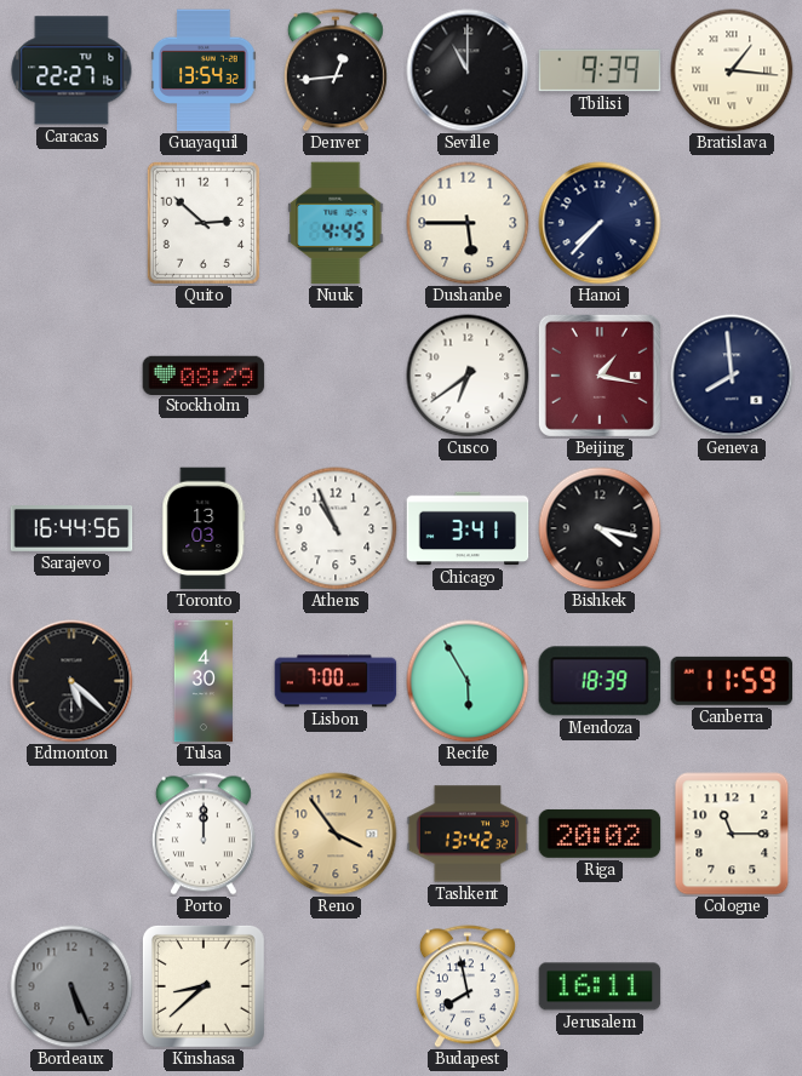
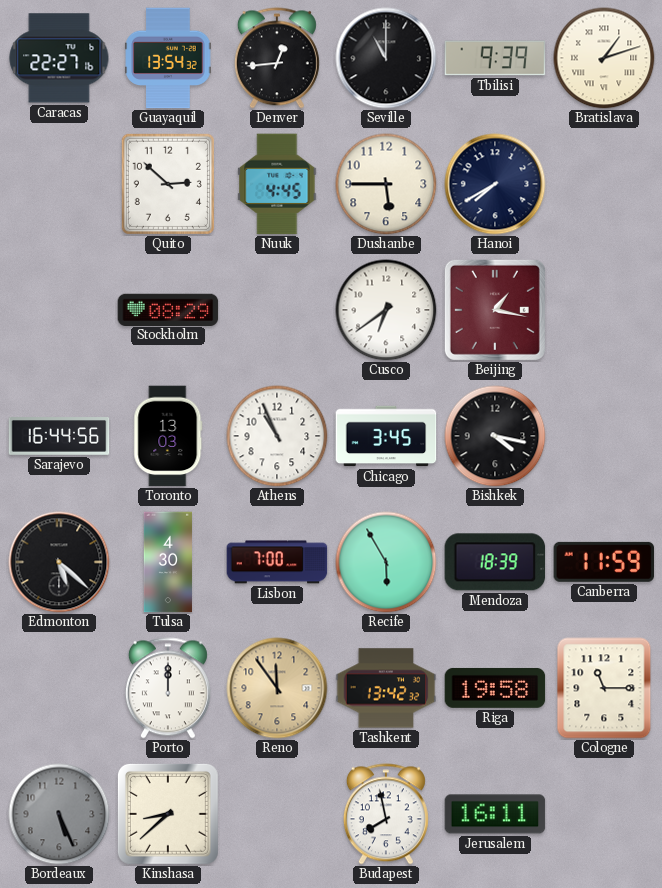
Bratislava: 1:16 -> 1:12 (604, 58)
Hanoi: 7:37 -> 7:40 (495, 184)
Geneva: 7:59 -> none (732, 376)
Chicago: 3:41 -> 3:45 (386, 436)
Reno: 3:54 -> 11:54 (277, 688)
Riga: 20:02 -> 19:58 (495, 688)
